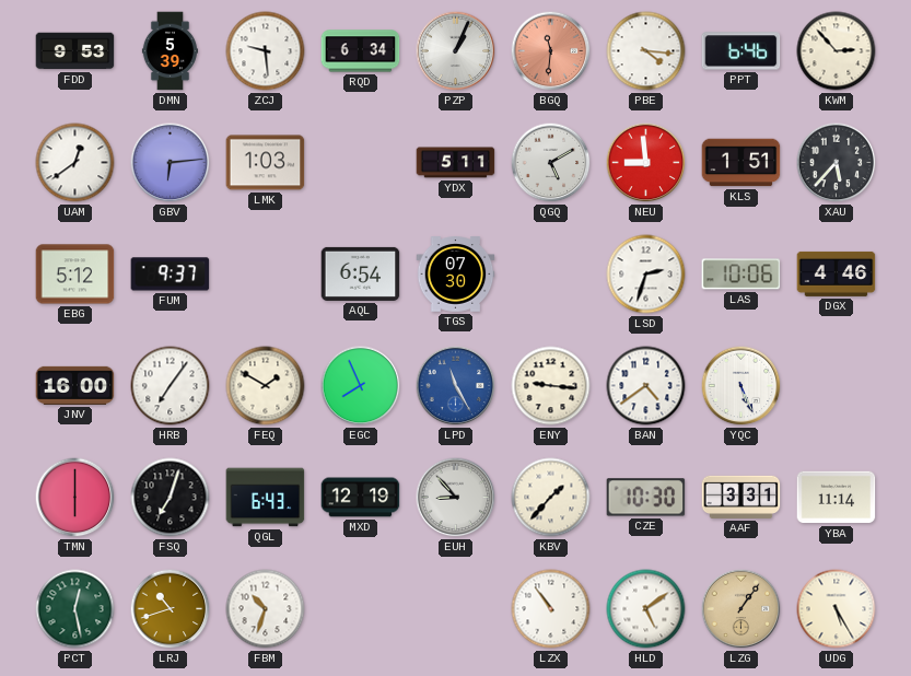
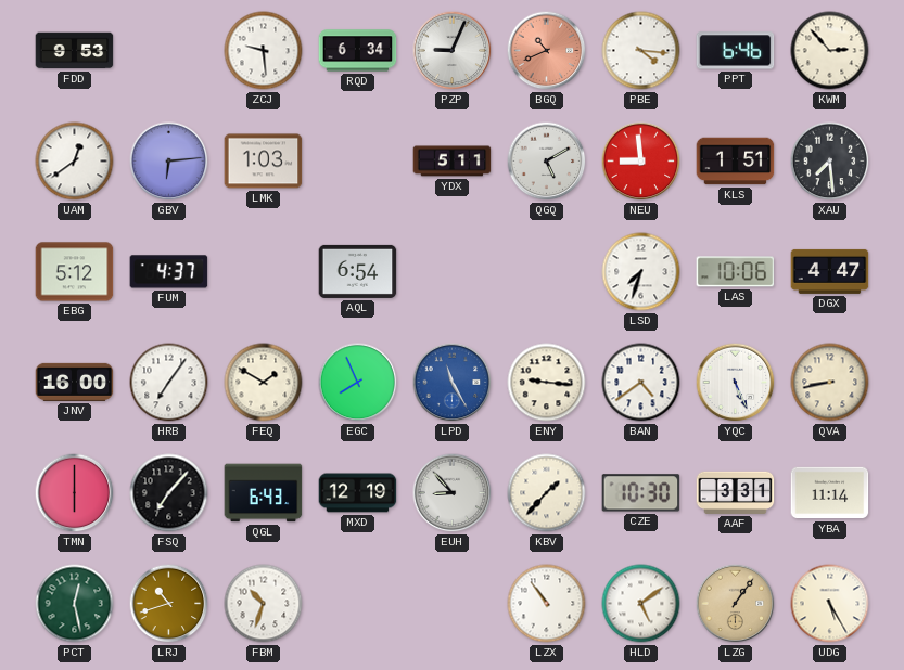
DMN: 5:39 -> none (170, 51)
PZP: 1:04 -> 9:04 (453, 51)
BGQ: 11:31 -> 10:41 (547, 51)
XAU: 5:37 -> 7:29 (830, 162)
FUM: 9:37 -> 4:37 (169, 272)
TGS: 07:30 -> none (456, 275)
LSD: 2:33 -> 7:33 (641, 272)
DGX: 4:46 -> 4:47 (830, 271)
QVA: none -> 8:43 (830, 383)
FSQ: 7:03 -> 7:07 (169, 493)
